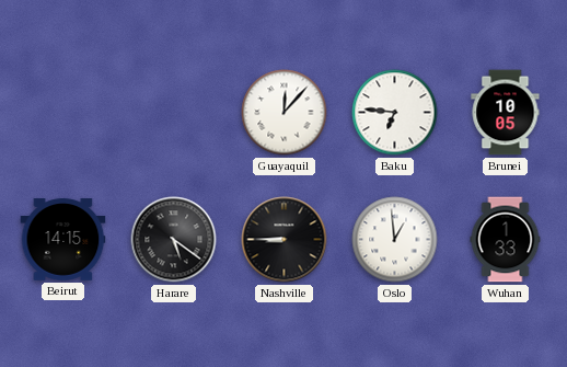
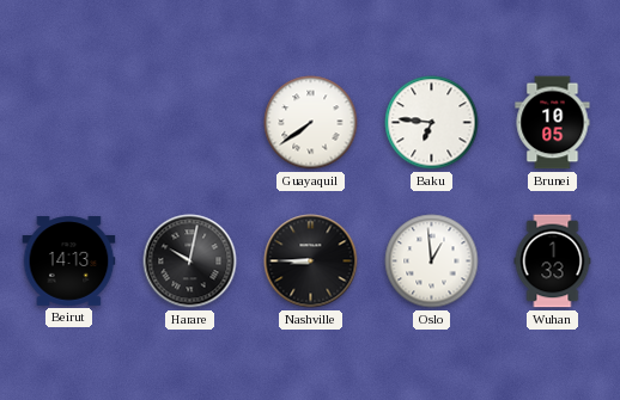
Guayaquil: 12:07 -> 7:39 (311, 123)
Beirut: 14:15 -> 14:13 (69, 261)
Harare: 5:21 -> 10:02 (190, 261)
